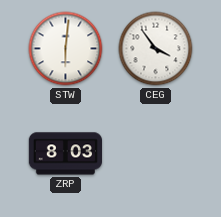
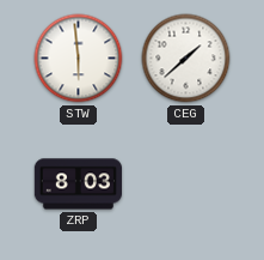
STW: 6:01 -> 5:59 (79, 59)
CEG: 3:54 -> 1:38 (186, 59)
